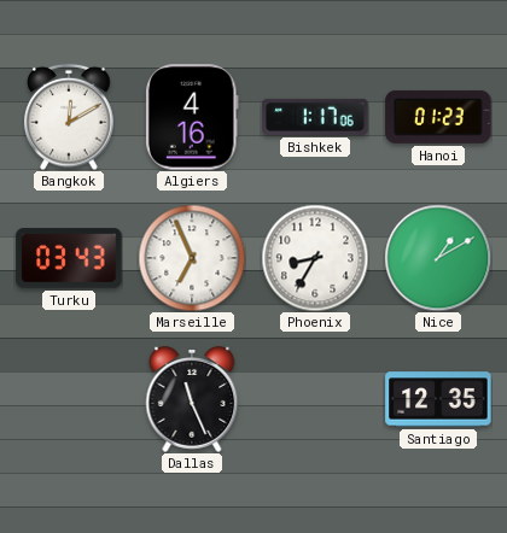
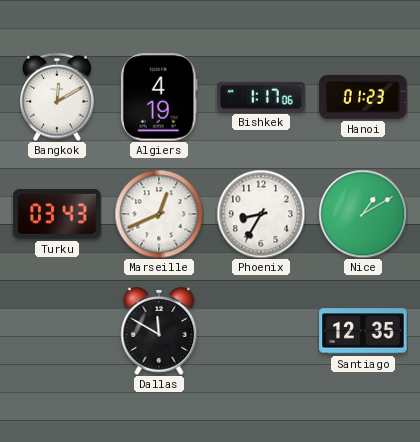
Algiers: 4:16 -> 4:19 (159, 97)
Marseille: 6:56 -> 12:41 (159, 214)
Dallas: 11:26 -> 11:50 (159, 331)
